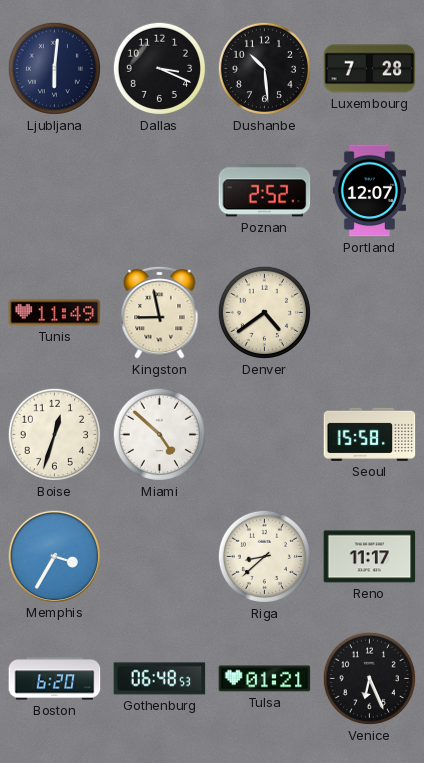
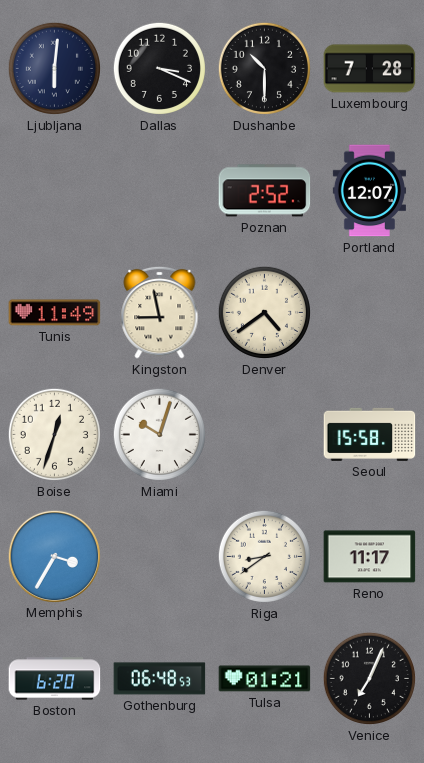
Dushanbe: 10:29 -> 10:30 (264, 68)
Miami: 4:52 -> 10:03 (159, 434)
Riga: 8:38 -> 8:39 (264, 556)
Venice: 6:26 -> 7:04 (369, 678)
